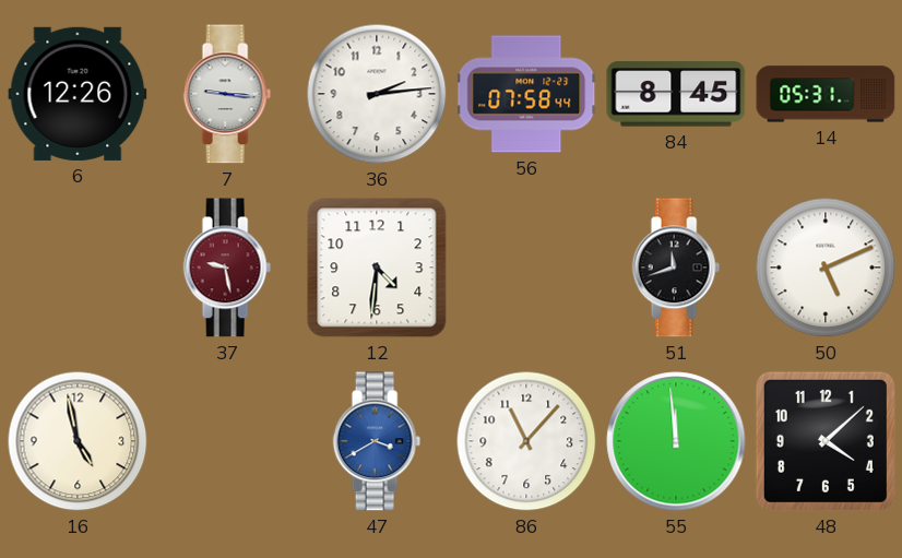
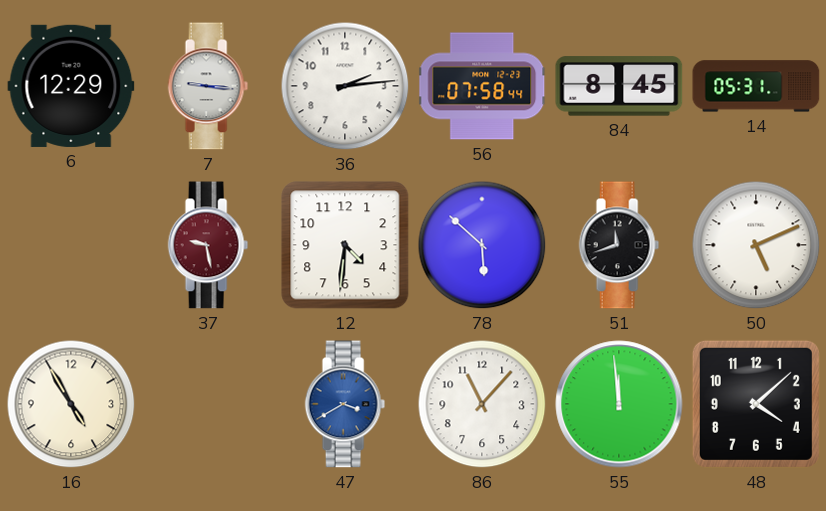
6: 12:26 -> 12:29 (71, 86)
78: none -> 5:52 (482, 245)
16: 4:58 -> 4:55 (71, 404)
